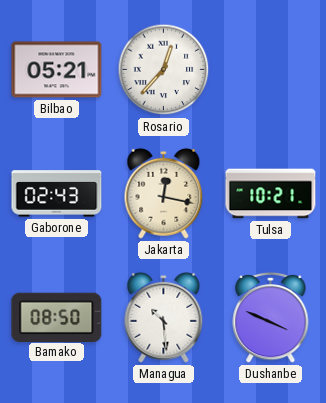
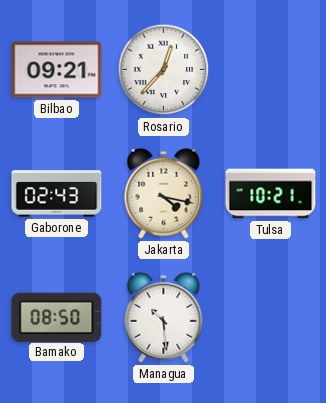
Bilbao: 05:21 -> 09:21 (57, 70)
Jakarta: 12:17 -> 4:17 (164, 193)
Dushanbe: 3:49 -> none (271, 317)
